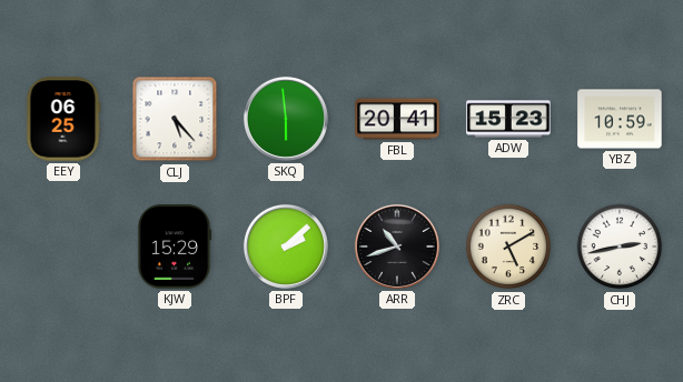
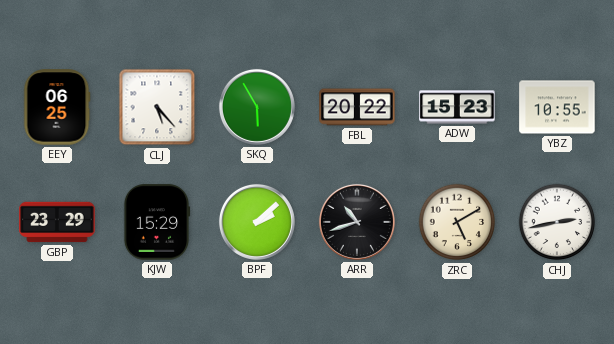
SKQ: 5:59 -> 5:55 (257, 107)
FBL: 20:41 -> 20:22 (357, 107)
YBZ: 10:59 -> 10:55 (557, 107)
GBP: none -> 23:29 (57, 222)
